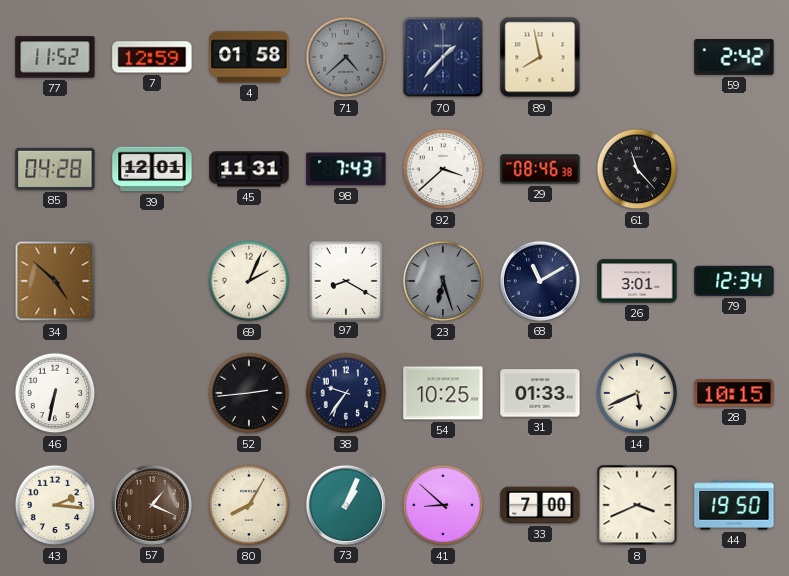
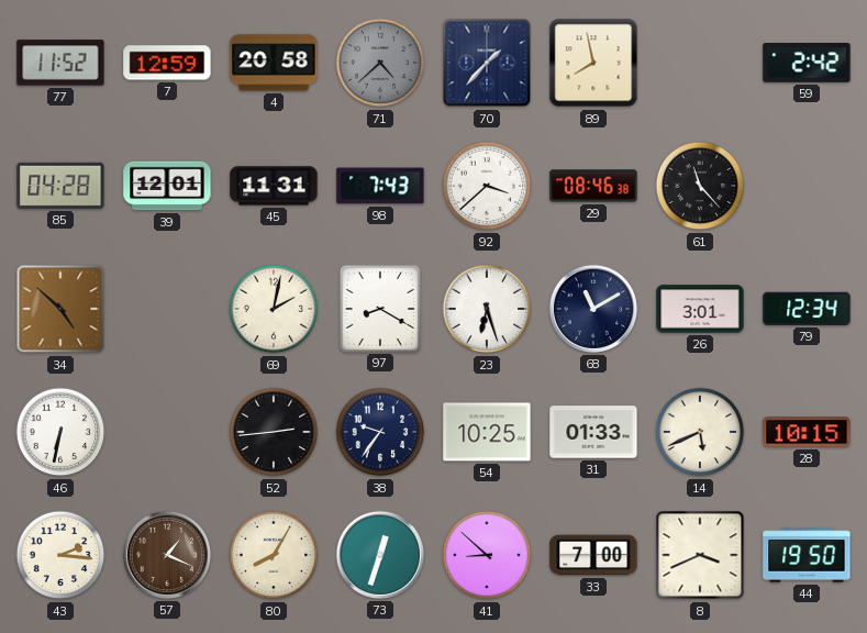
4: 01:58 -> 20:58 (274, 63)
69: 2:04 -> 2:02 (274, 309)
23 dial: grey -> white (487, 309)
73: 1:04 -> 12:33 (380, 555)
